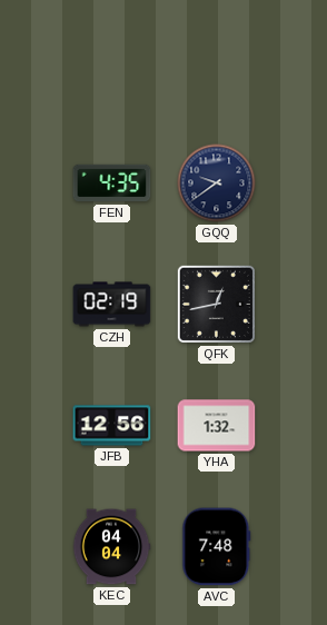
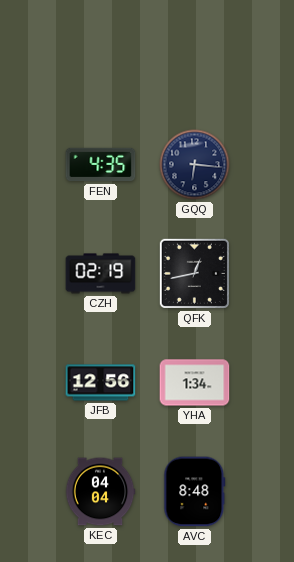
GQQ: 9:39 -> 6:16 (195, 165)
YHA: 1:32 -> 1:34 (195, 383)
AVC: 7:48 -> 8:48 (195, 492)
